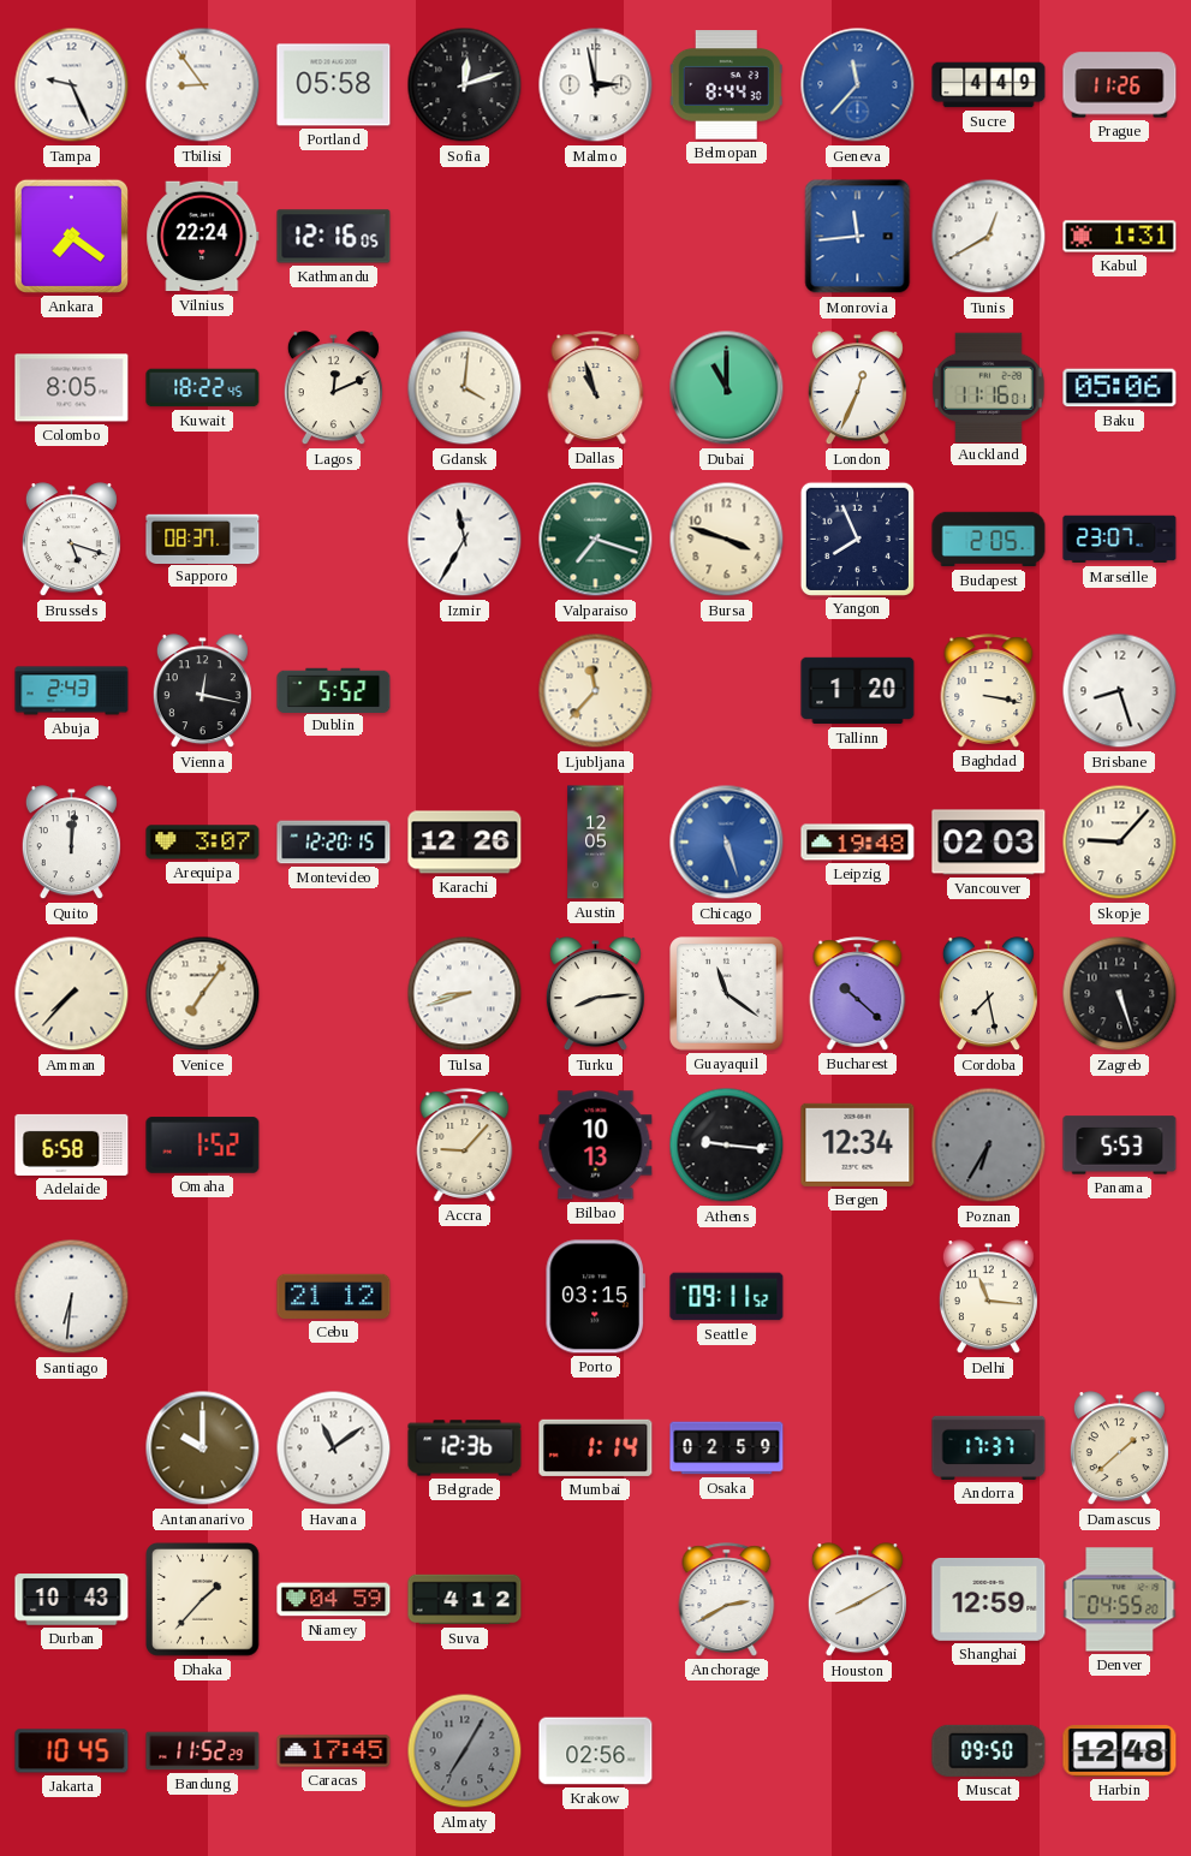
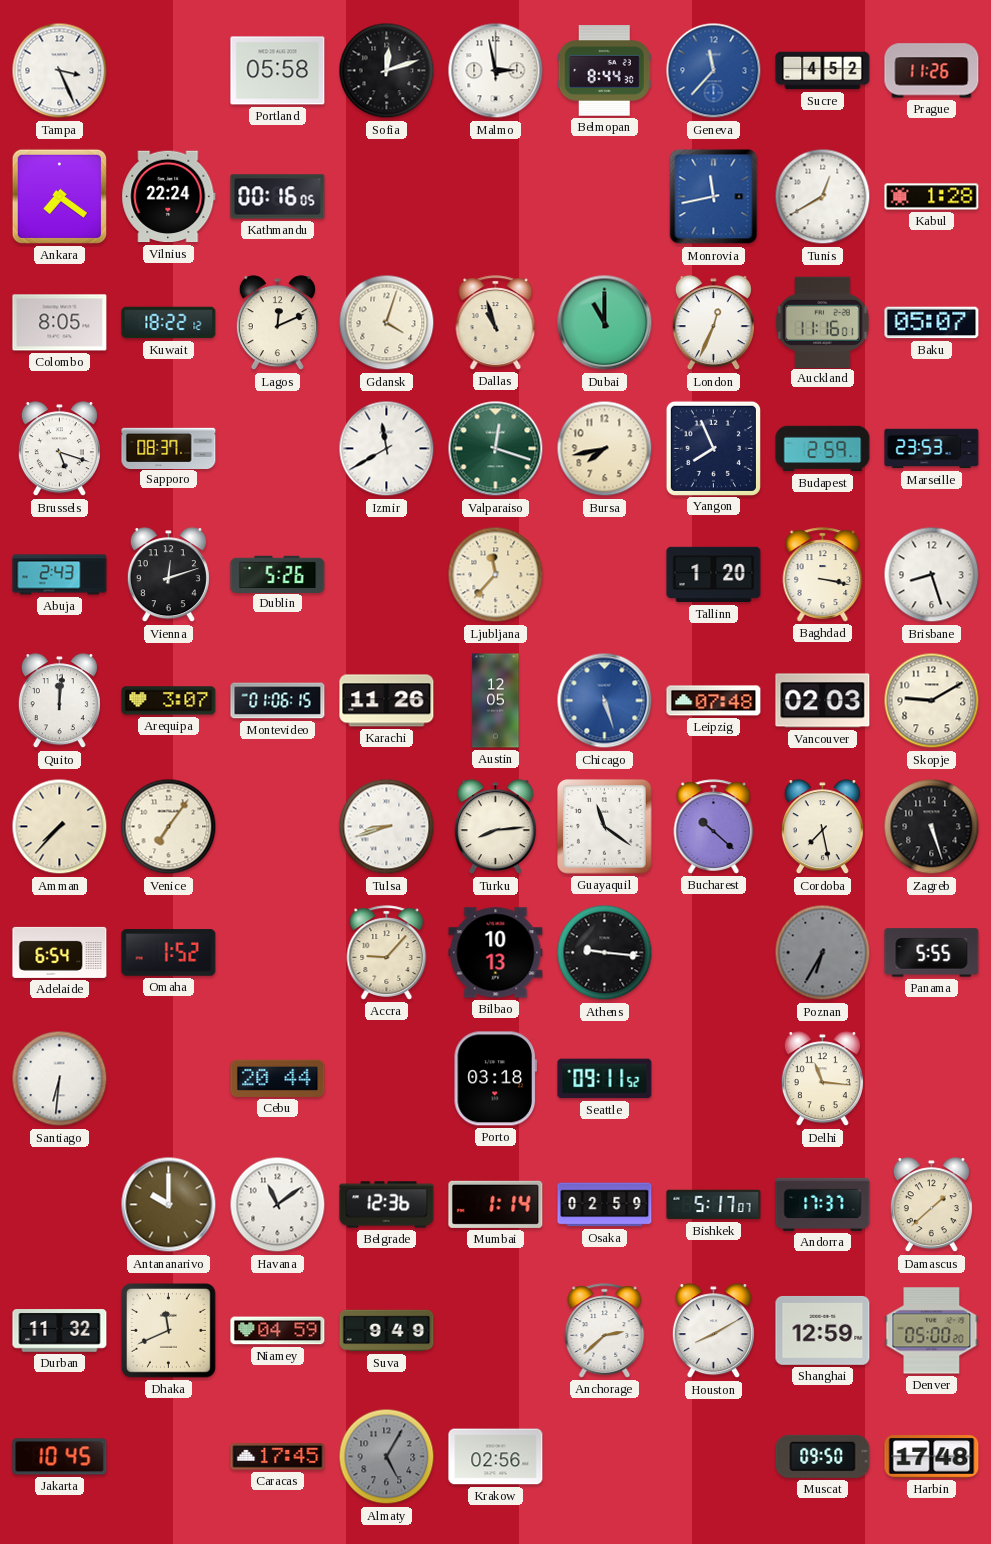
Tampa: 9:26 -> 3:26 (60, 71)
Tbilisi: 8:54 -> none (203, 85)
Sucre: 4:49 -> 4:52 (823, 71)
Kathmandu: 12:16 -> 00:16 (278, 197)
Monrovia: 11:44 -> 11:43 (714, 197)
Kabul: 1:31 -> 1:28 (932, 197)
Kuwait: 18:22:45 -> 18:22:12 (169, 323)
Gdansk: 4:01 -> 4:03 (387, 323)
Baku: 05:06 -> 05:07 (932, 323)
Izmir: 11:35 -> 11:40 (387, 449)
Valparaiso: 7:18 -> 12:18 (496, 449)
Bursa: 3:48 -> 7:43 (605, 449)
Budapest: 2:05 -> 2:59 (823, 449)
Marseille: 23:07 -> 23:53 (932, 449)
Vienna: 12:17 -> 12:12 (168, 575)
Dublin: 5:52 -> 5:26 (278, 574)
Montevideo: 12:20 -> 01:06 (278, 701)
Karachi: 12:26 -> 11:26 (387, 701)
Leipzig: 19:48 -> 07:48 (714, 701)
Skopje: 9:07 -> 9:10 (932, 701)
Adelaide: 6:58 -> 6:54 (60, 952)
Bergen: 12:34 -> none (858, 1144)
Panama: 5:53 -> 5:55 (932, 953)
Cebu: 21:12 -> 20:44 (278, 1078)
Porto: 03:15 -> 03:18 (495, 1079)
Bishkek: none -> 5:17 (714, 1205)
Durban: 10:43 -> 11:32 (60, 1331)
Dhaka: 1:37 -> 11:41 (169, 1331)
Suva: 4:12 -> 9:49 (387, 1331)
Anchorage: 2:40 -> 2:38 (605, 1331)
Denver: 04:55 -> 05:00 (932, 1331)
Bandung: 11:52 -> none (203, 1751)
Almaty: 7:05 -> 5:05 (387, 1457)
Harbin: 12:48 -> 17:48 (932, 1457)
